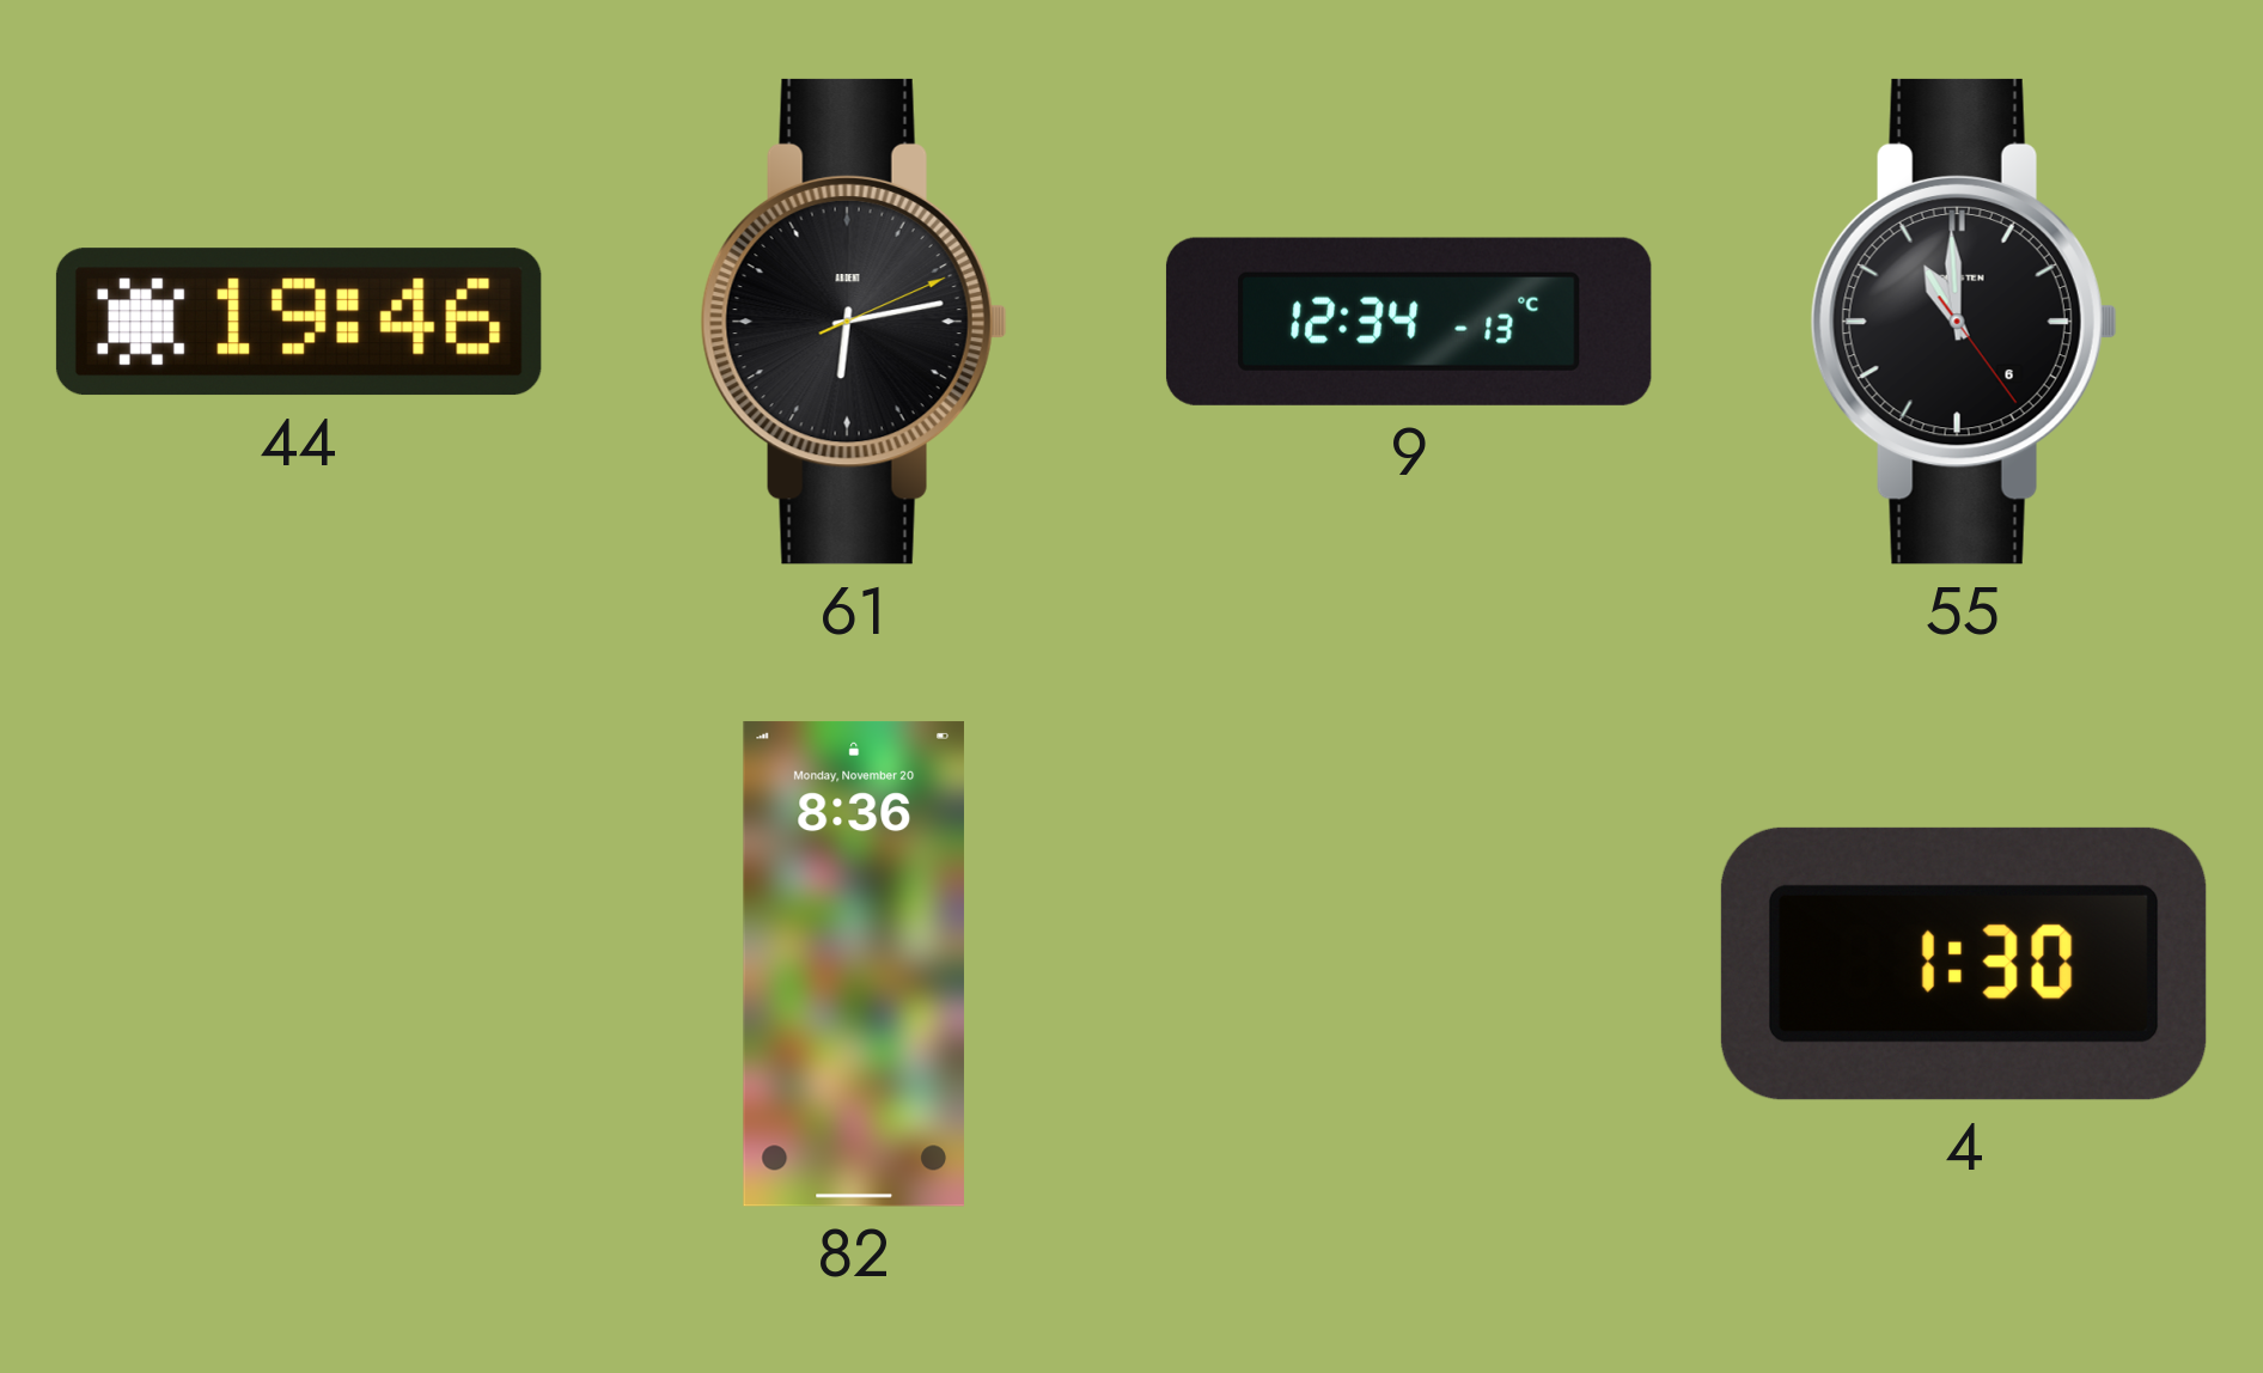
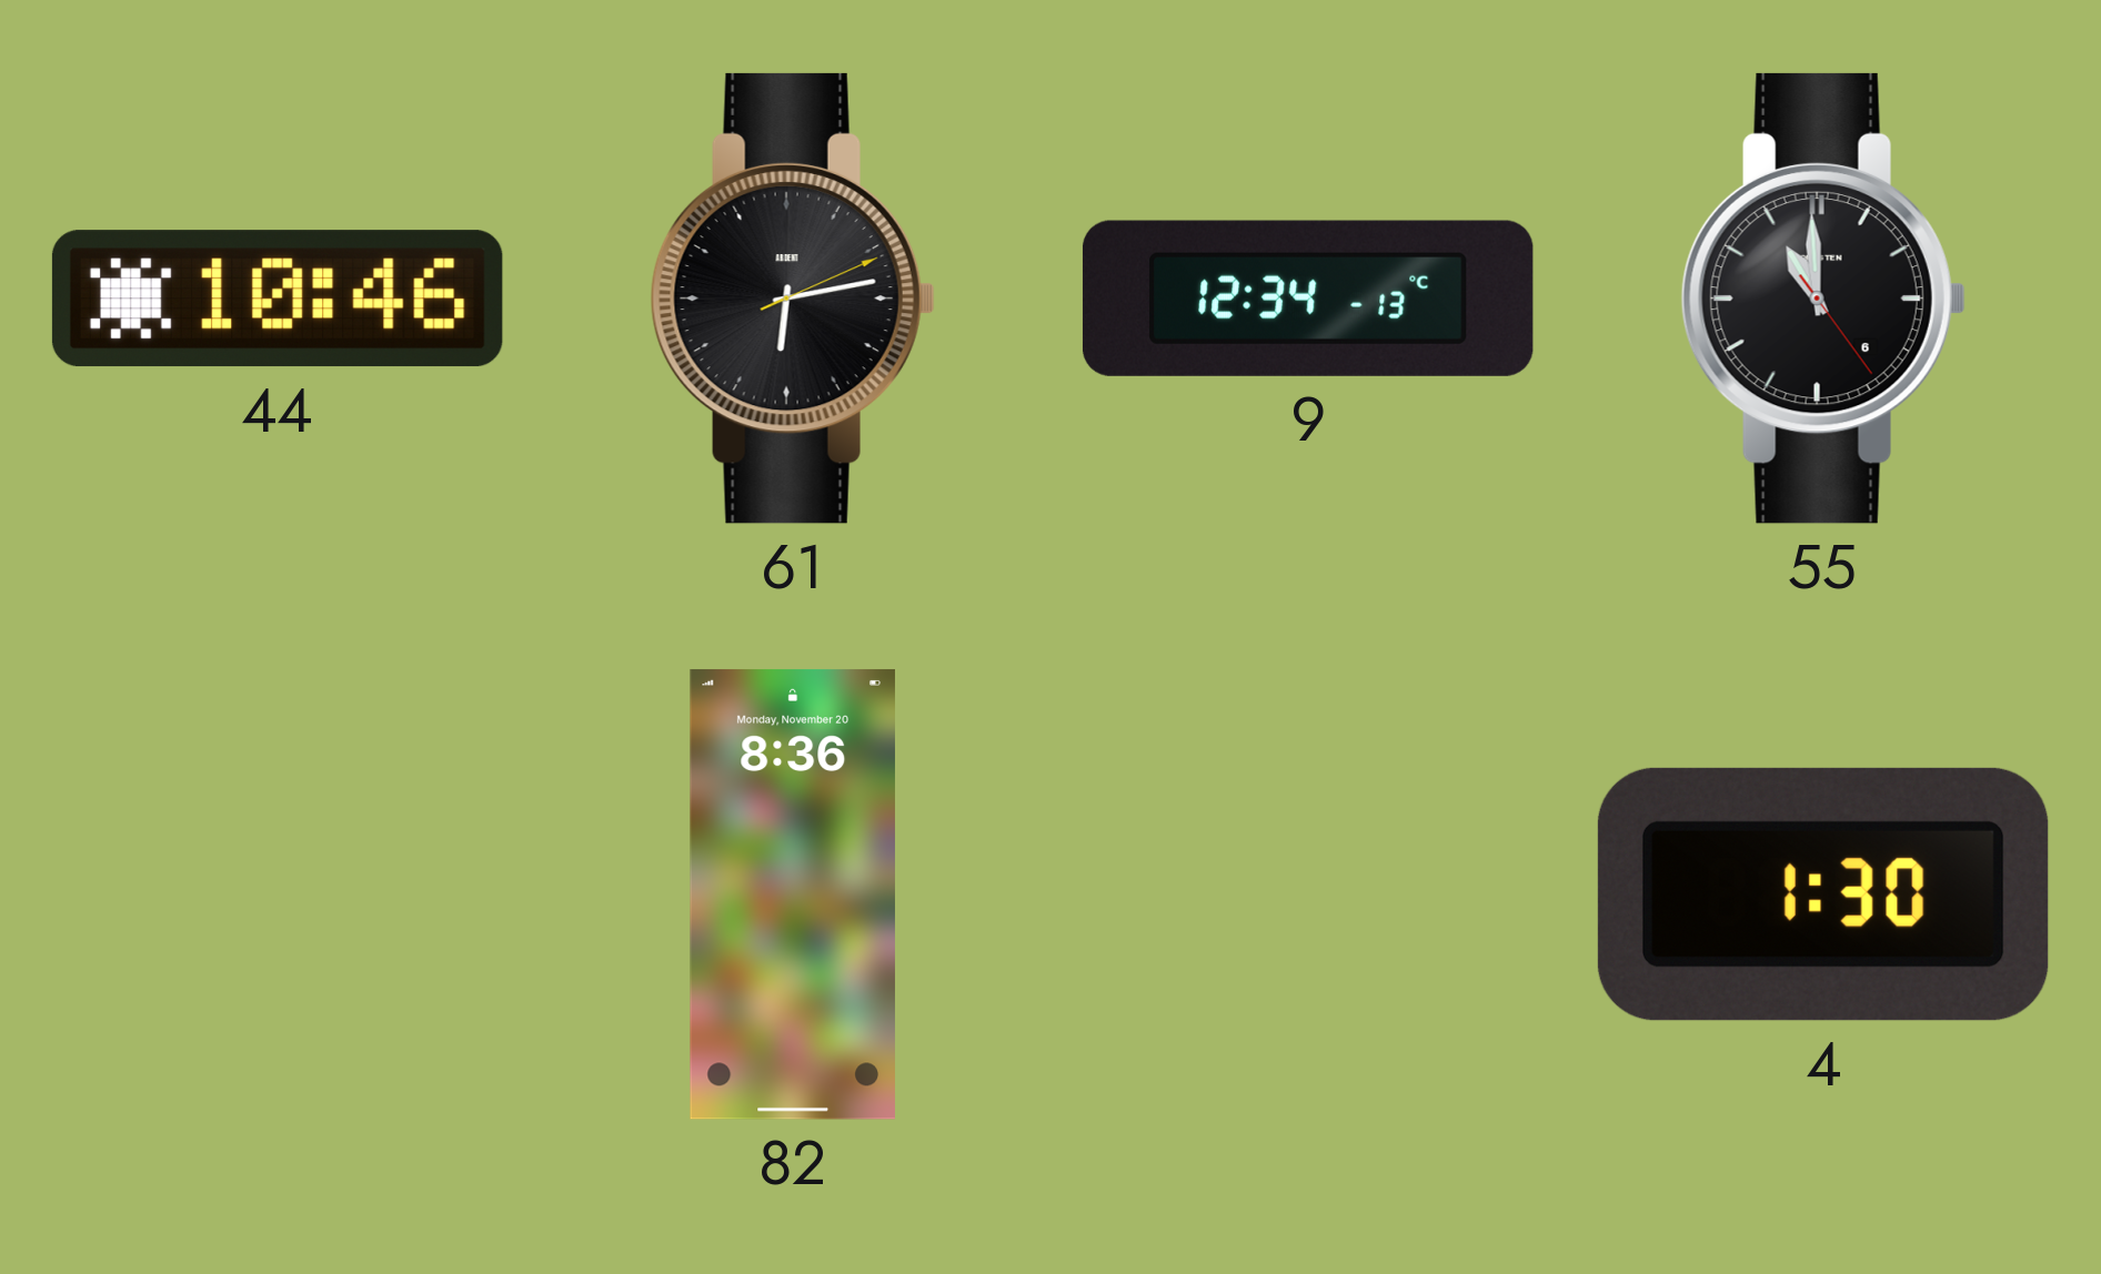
44: 19:46 -> 10:46 (278, 299)
